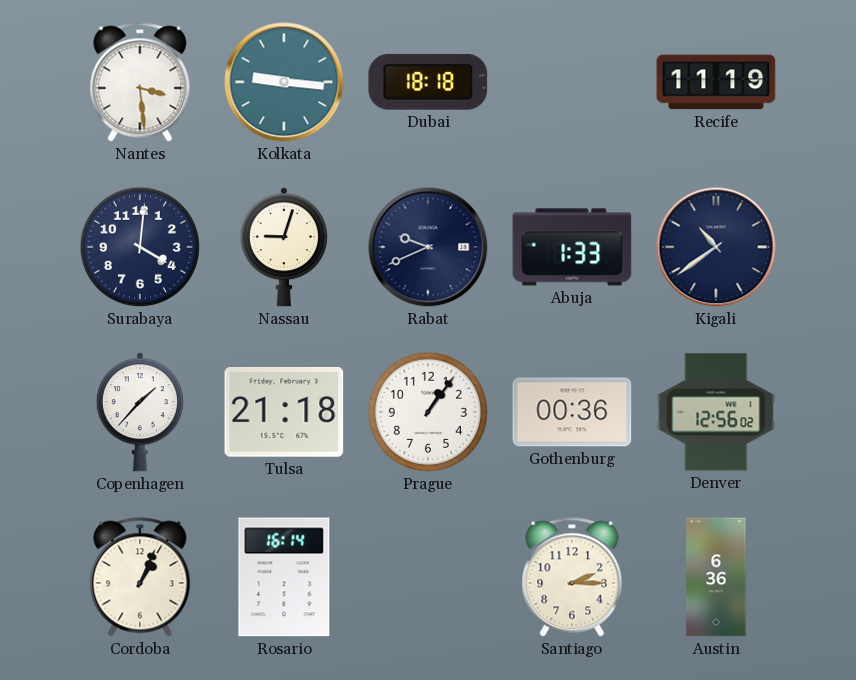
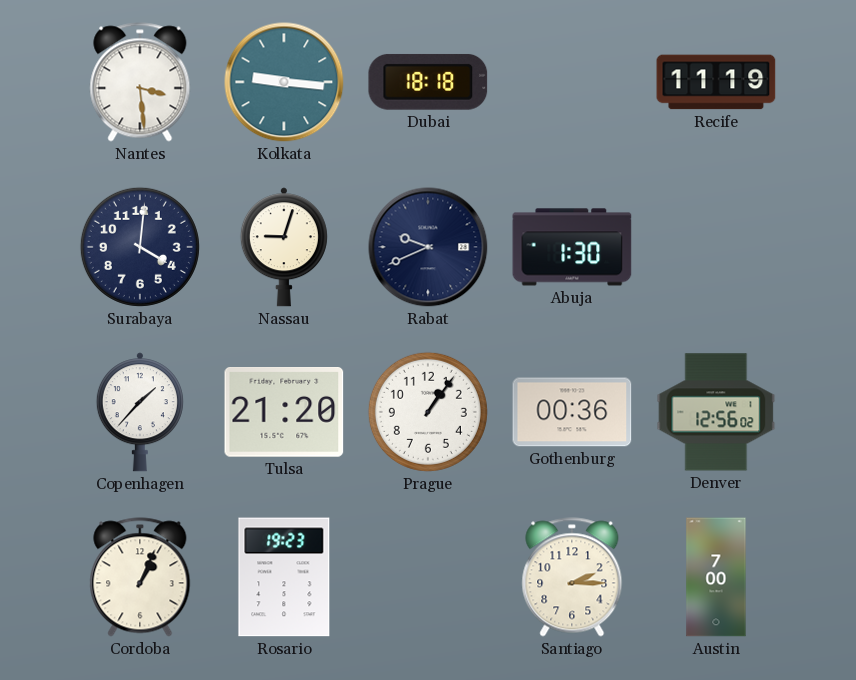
Abuja: 1:33 -> 1:30 (572, 247)
Kigali: 10:39 -> none (716, 247)
Tulsa: 21:18 -> 21:20 (284, 413)
Rosario: 16:14 -> 19:23 (284, 577)
Austin: 6:36 -> 7:00 (716, 577)
